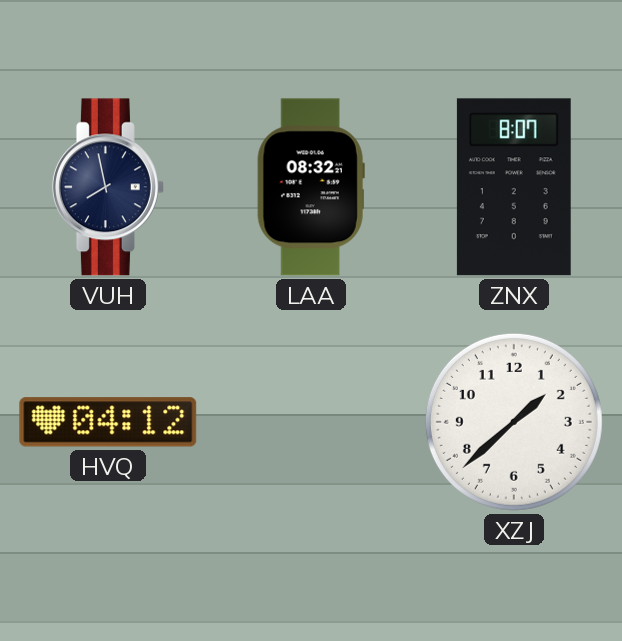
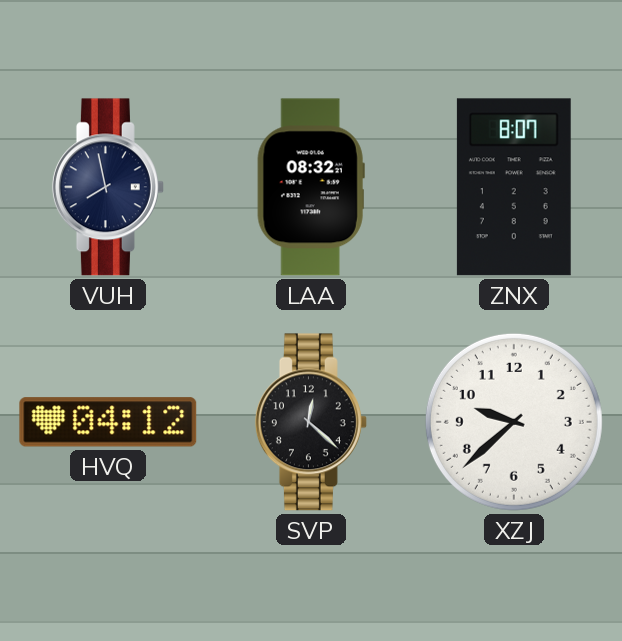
SVP: none -> 12:22 (311, 422)
XZJ: 1:38 -> 9:38 (514, 422)
